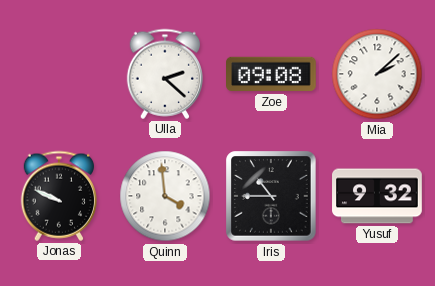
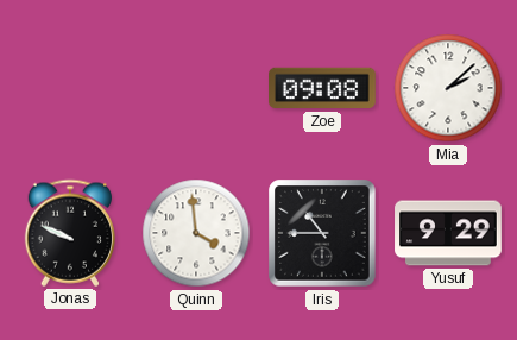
Ulla: 2:22 -> none (164, 74)
Yusuf: 9:32 -> 9:29 (448, 233)
